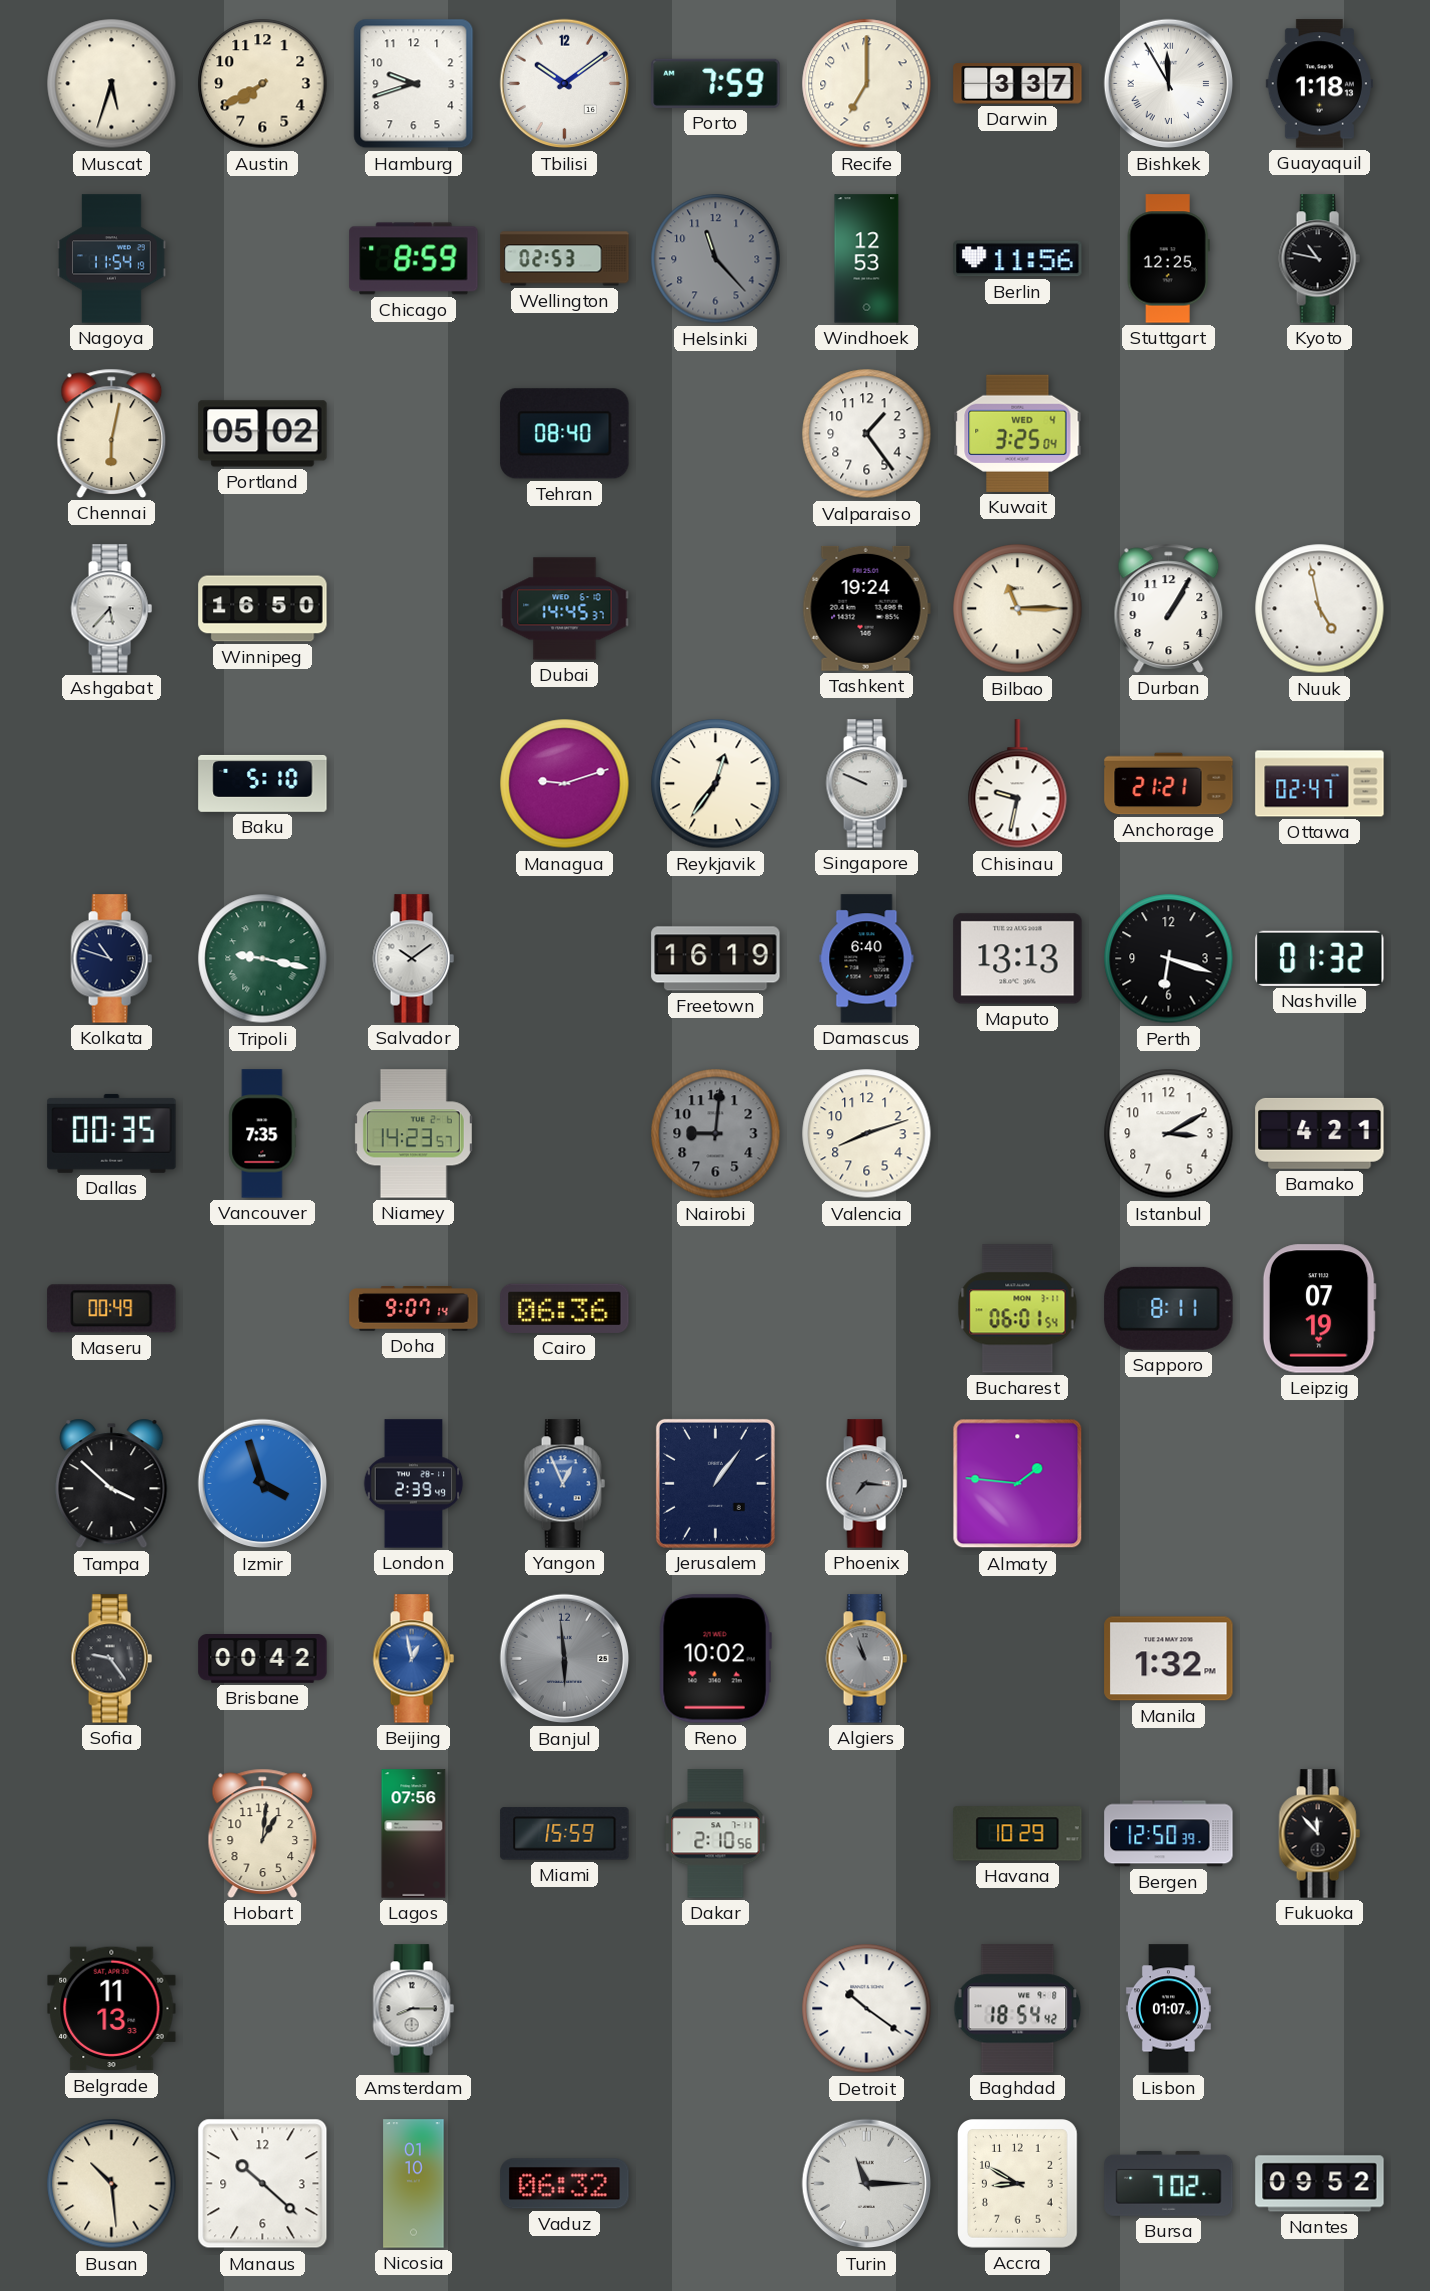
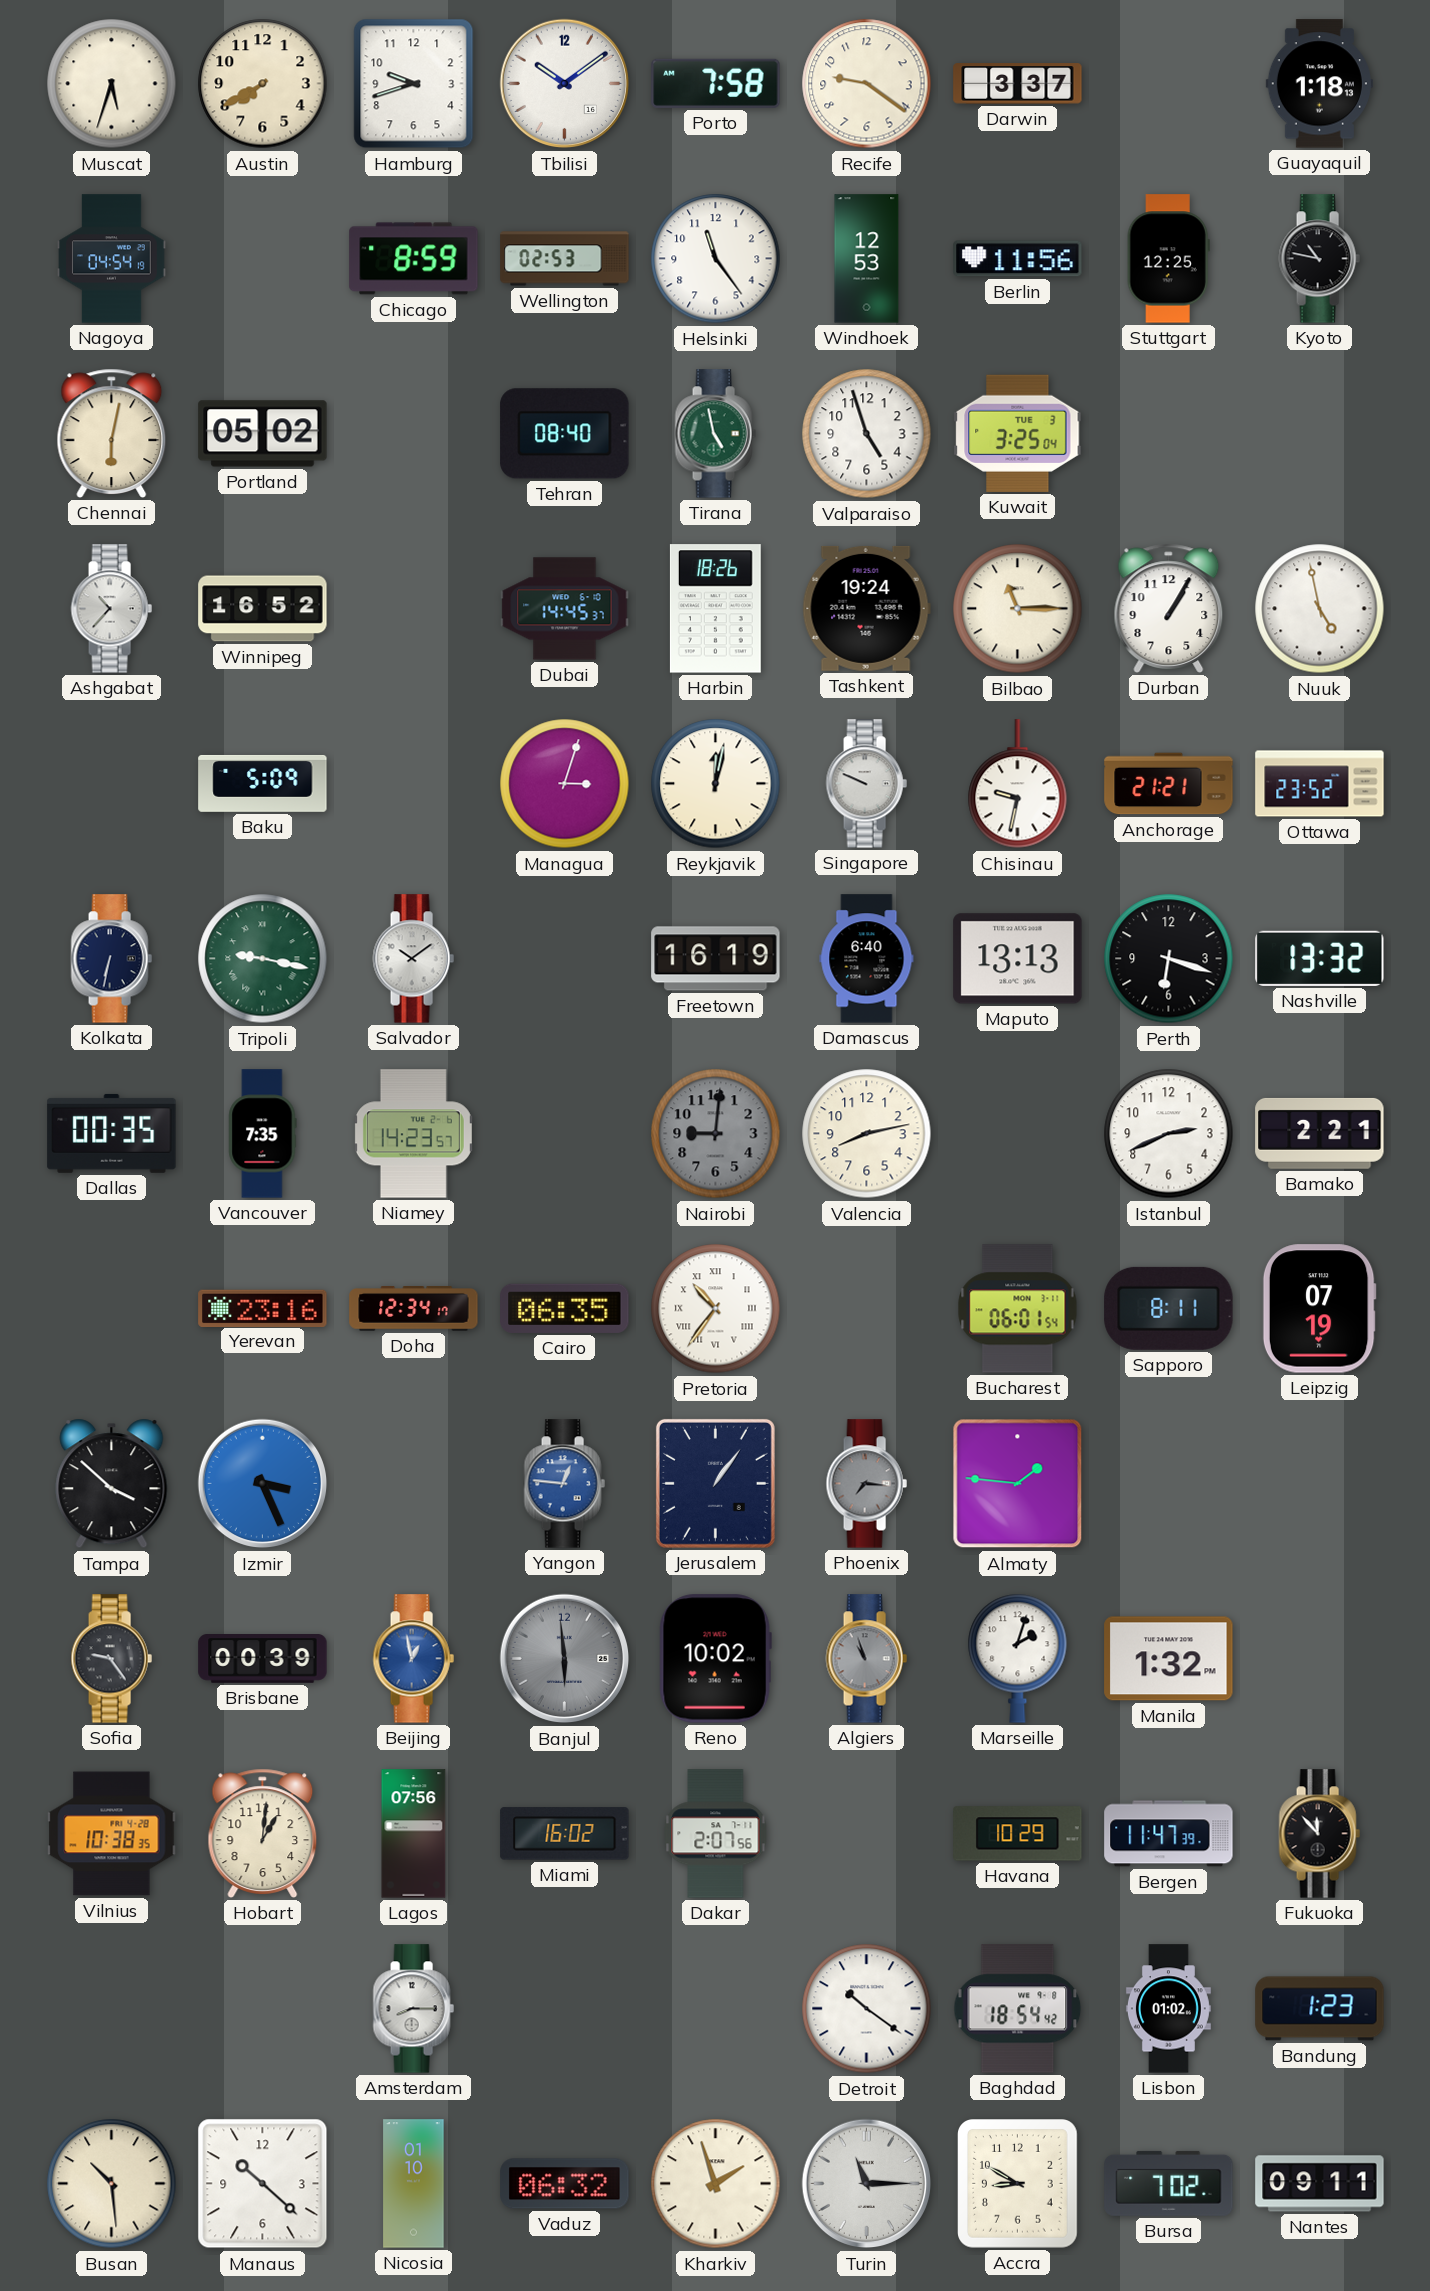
Porto: 7:59 -> 7:58 (716, 83)
Recife: 7:00 -> 9:21 (867, 84)
Bishkek: 11:55 -> none (1169, 84)
Nagoya: 11:54 -> 04:54 (112, 259)
Helsinki: 11:23 -> 11:24 (716, 259)
Helsinki dial: grey -> white (716, 259)
Tirana: none -> 4:58 (715, 434)
Valparaiso: 1:24 -> 4:57 (867, 434)
Kuwait date: WED 4 -> TUE 3 (1018, 433)
Ashgabat: 5:37 -> 10:37 (111, 609)
Winnipeg: 16:50 -> 16:52 (263, 609)
Harbin: none -> 18:26 (715, 609)
Baku: 5:10 -> 5:09 (263, 783)
Managua: 9:12 -> 3:03 (565, 784)
Reykjavik: 12:36 -> 12:02 (716, 784)
Ottawa: 02:47 -> 23:52 (1320, 784)
Kolkata: 10:48 -> 6:32 (111, 959)
Nashville: 01:32 -> 13:32 (1320, 958)
Valencia: 8:12 -> 8:13 (867, 1134)
Istanbul: 3:10 -> 2:41 (1169, 1134)
Bamako: 4:21 -> 2:21 (1320, 1133)
Maseru: 00:49 -> none (112, 1309)
Yerevan: none -> 23:16 (263, 1308)
Doha: 9:07 -> 12:34 (414, 1309)
Cairo: 06:36 -> 06:35 (565, 1308)
Pretoria: none -> 10:36 (716, 1309)
Izmir: 3:57 -> 3:26 (263, 1484)
London: 2:39 -> none (414, 1484)
Yangon: 12:56 -> 12:46 (564, 1484)
Brisbane: 00:42 -> 00:39 (263, 1659)
Marseille: none -> 2:03 (1018, 1658)
Vilnius: none -> 10:38 (112, 1834)
Miami: 15:59 -> 16:02 (565, 1834)
Dakar: 2:10 -> 2:07 (716, 1834)
Bergen: 12:50 -> 11:47 (1169, 1834)
Belgrade: 11:13 -> none (112, 2009)
Lisbon: 01:07 -> 01:02 (1168, 2009)
Bandung: none -> 1:23 (1320, 2009)
Kharkiv: none -> 1:57 (716, 2184)
Nantes: 09:52 -> 09:11 (1320, 2184)
